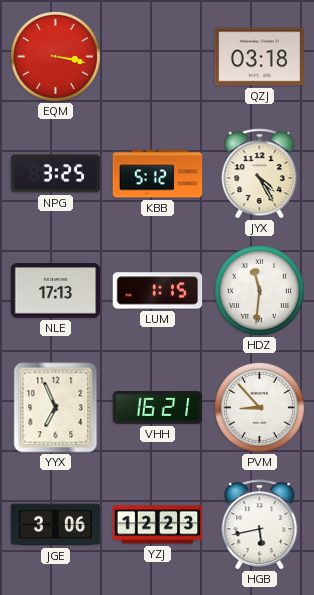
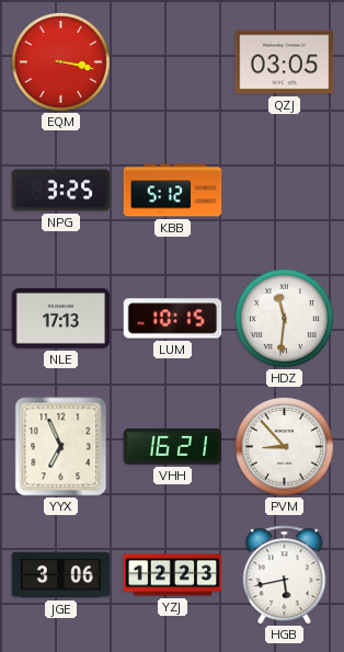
QZJ: 03:18 -> 03:05 (285, 62)
JYX: 4:25 -> none (260, 174)
LUM: 1:15 -> 10:15 (173, 319)
